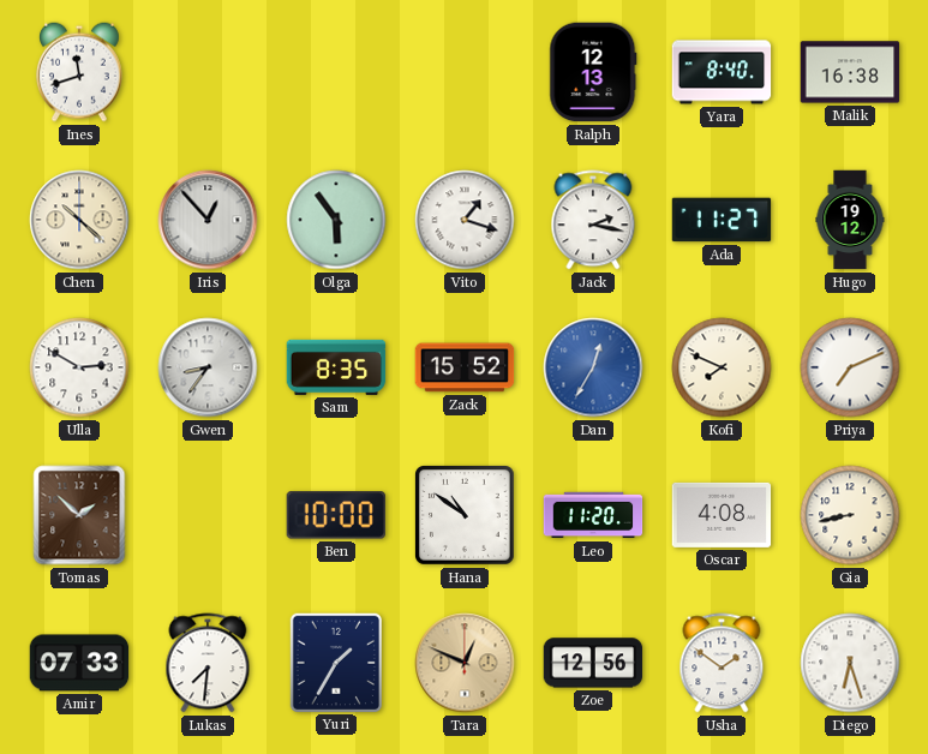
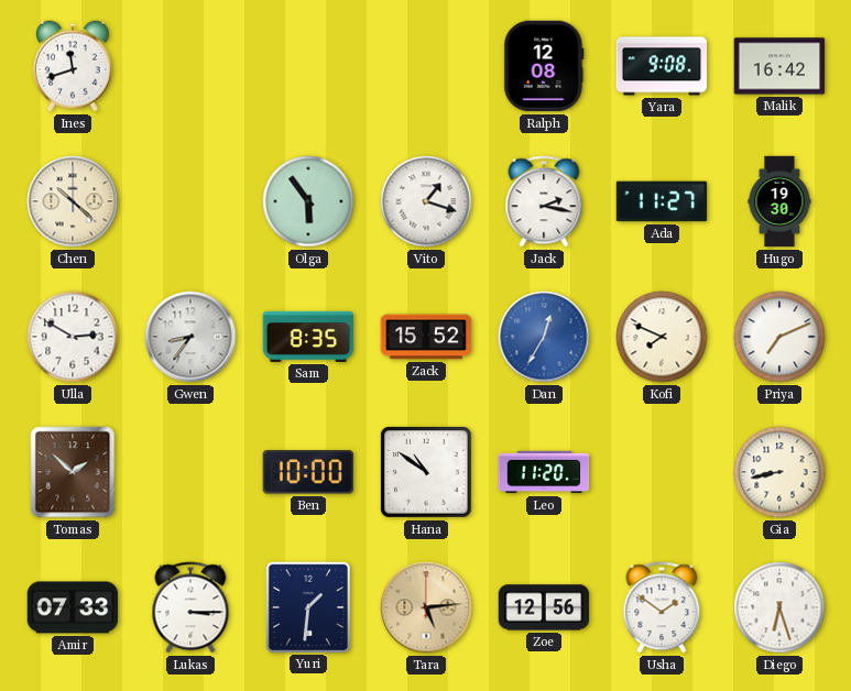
Ralph: 12:13 -> 12:08 (544, 66)
Yara: 8:40 -> 9:08 (662, 66)
Malik: 16:38 -> 16:42 (779, 66)
Iris: 12:53 -> none (208, 220)
Hugo: 19:12 -> 19:30 (779, 201)
Oscar: 4:08 -> none (722, 515)
Lukas: 7:31 -> 3:15 (190, 607)
Yuri: 1:35 -> 1:31 (307, 606)
Tara: 12:49 -> 5:14 (426, 607)
